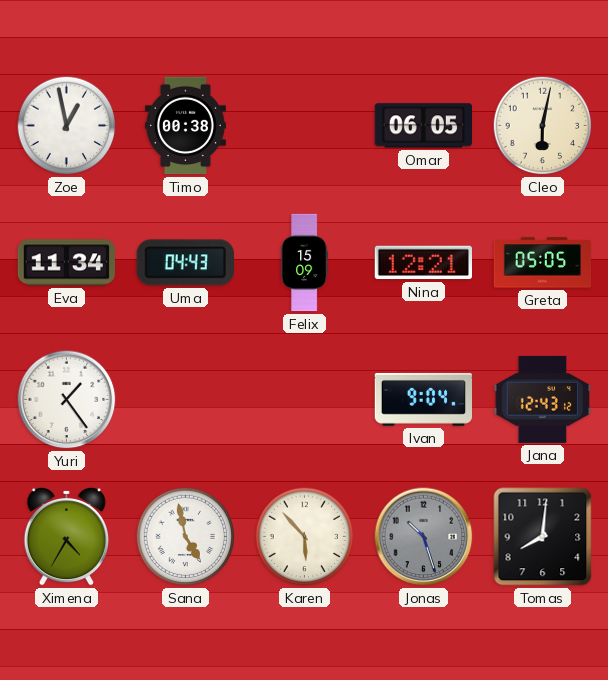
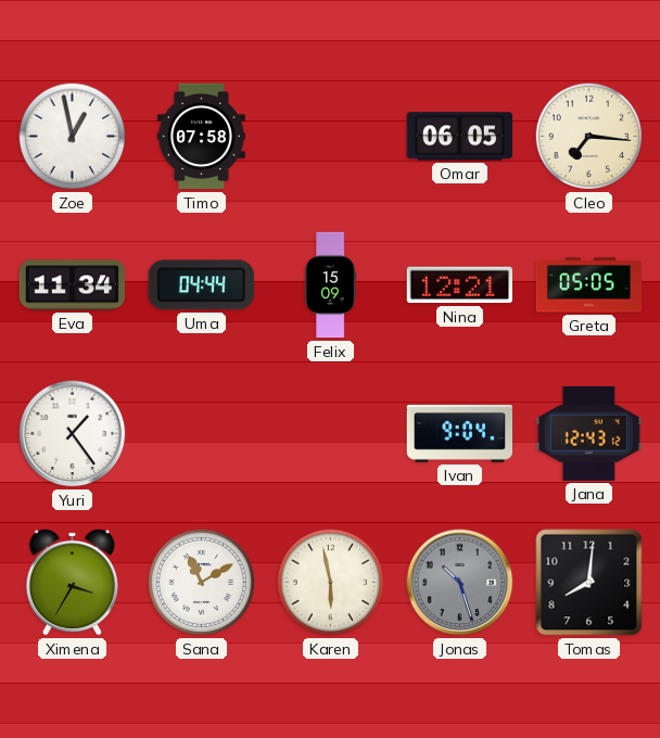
Timo: 00:38 -> 07:58 (201, 137)
Cleo: 6:02 -> 7:16 (589, 137)
Uma: 04:43 -> 04:44 (201, 285)
Ximena: 4:35 -> 3:35 (72, 582)
Sana: 4:58 -> 11:10 (202, 583)
Karen: 5:53 -> 5:58 (331, 583)
